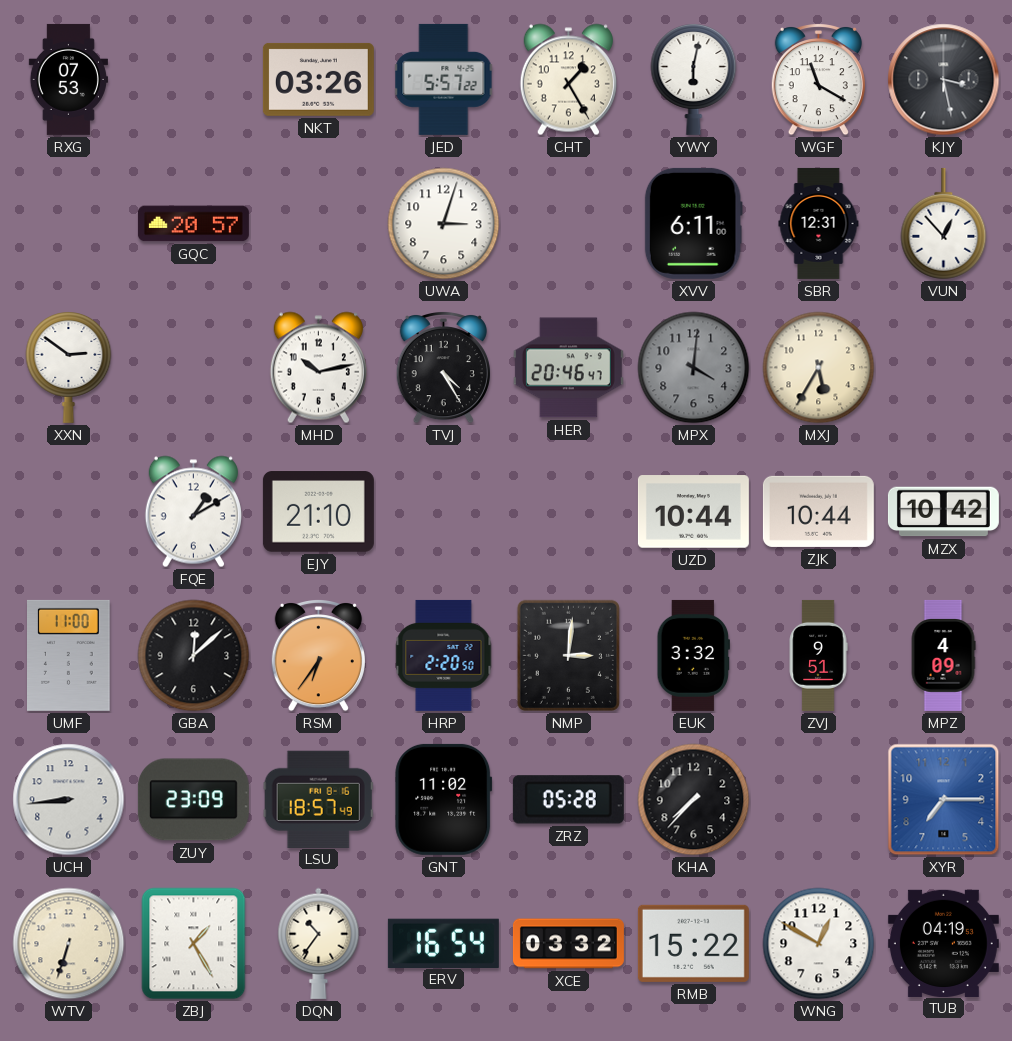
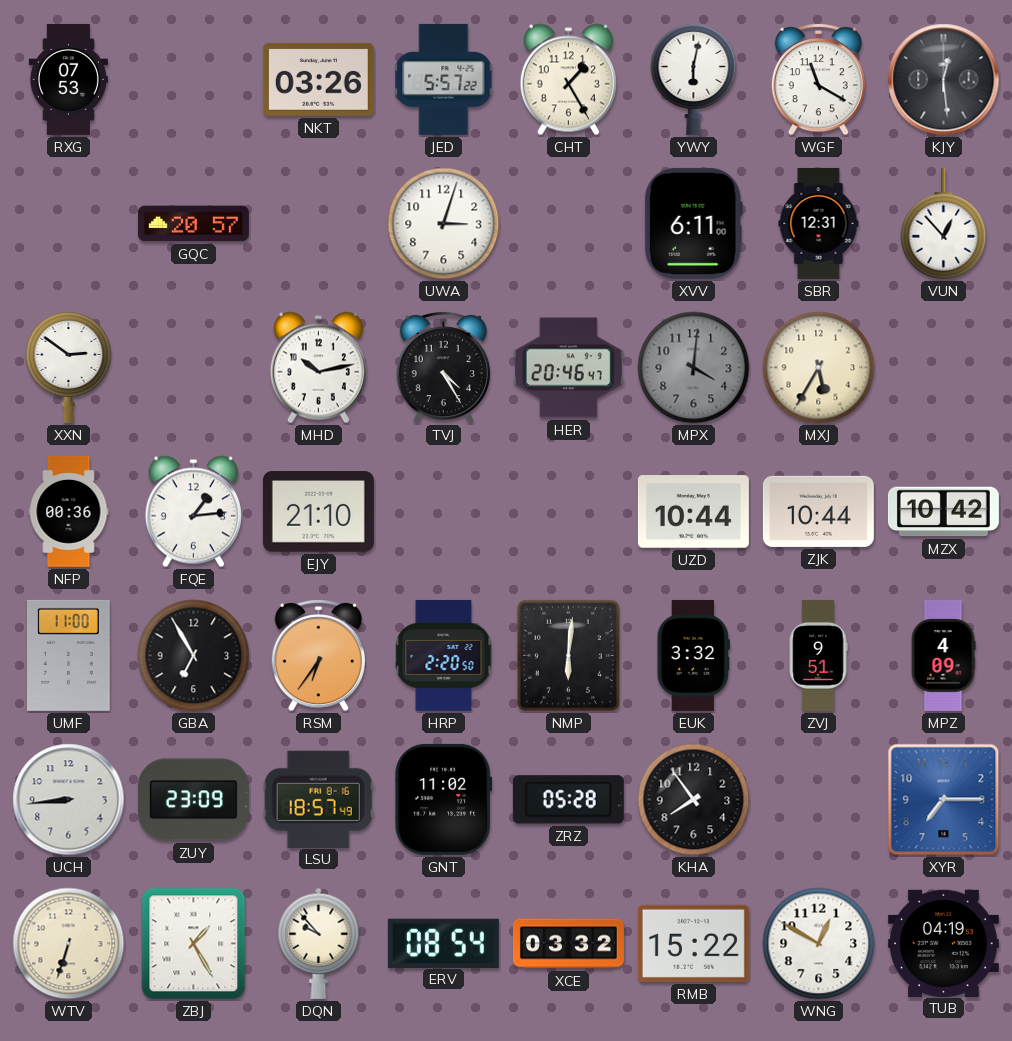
KJY: 3:28 -> 12:29 (944, 80)
NFP: none -> 00:36 (69, 511)
FQE: 1:10 -> 1:14 (193, 512)
GBA: 12:08 -> 6:55 (194, 656)
NMP: 3:01 -> 6:01 (568, 655)
KHA: 7:37 -> 7:54 (694, 800)
DQN: 10:36 -> 9:53 (319, 943)
ERV: 16:54 -> 08:54 (443, 943)
